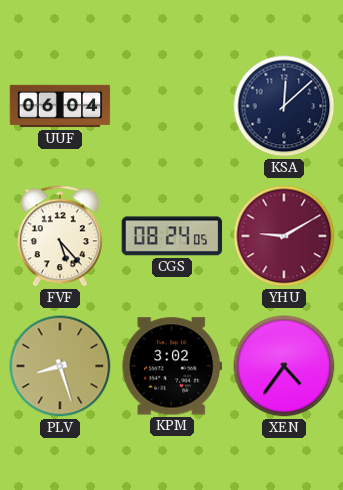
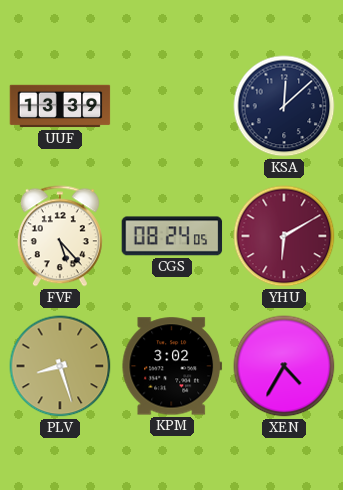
UUF: 06:04 -> 13:39 (60, 106)
YHU: 9:10 -> 6:10 (284, 236)
XEN: 4:36 -> 4:35 (284, 366)
